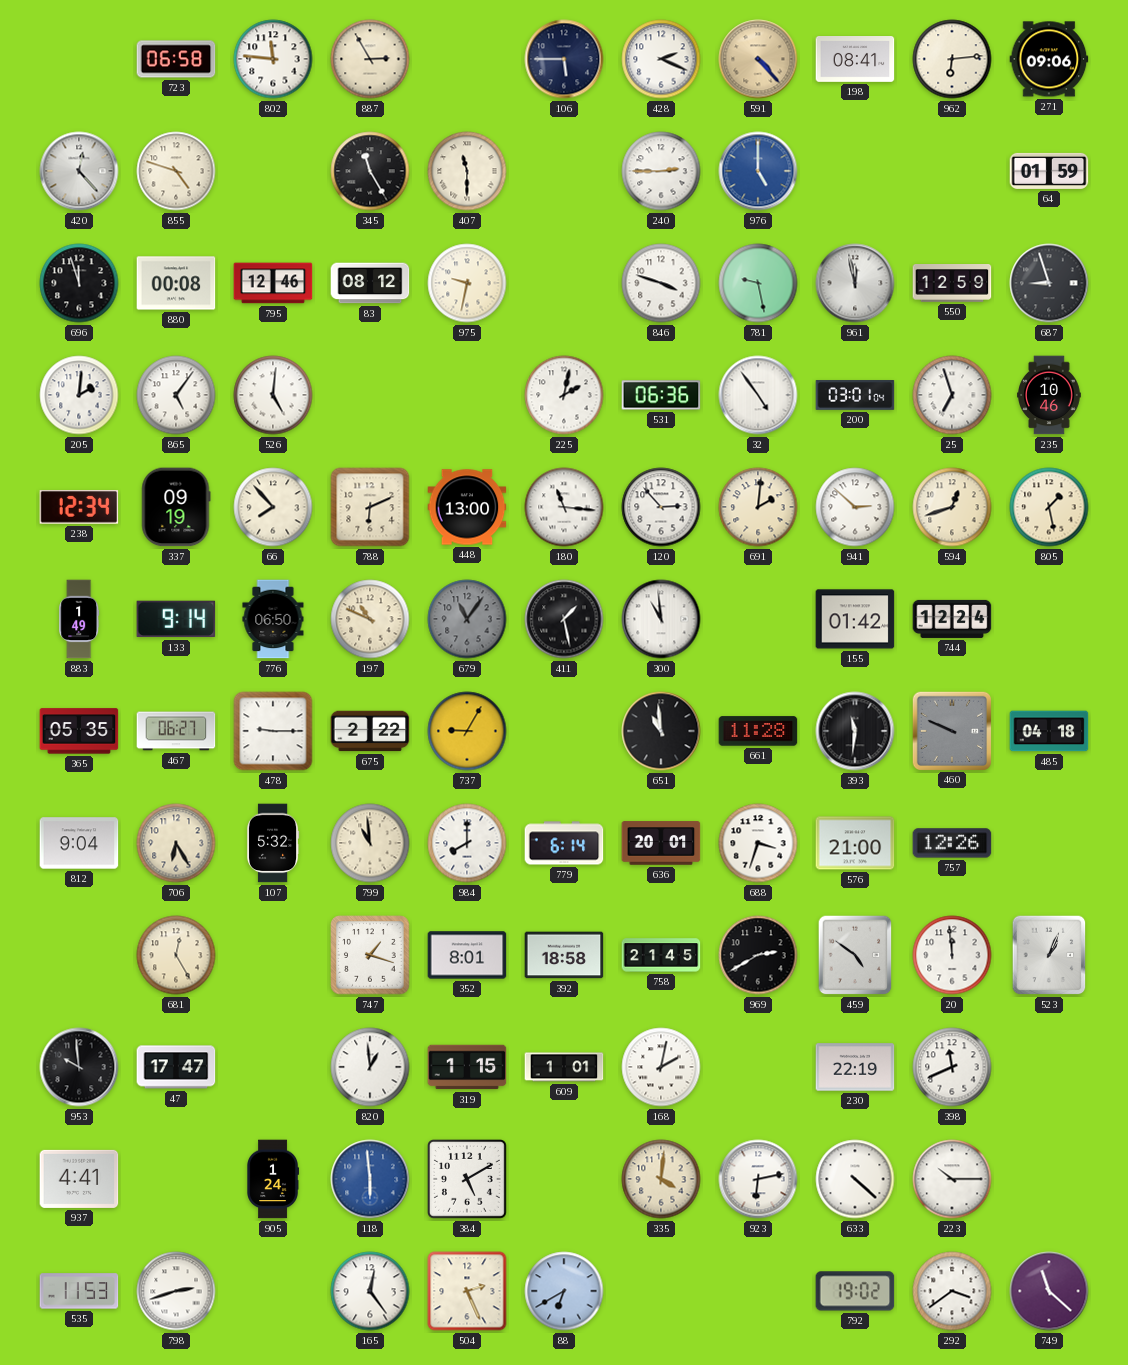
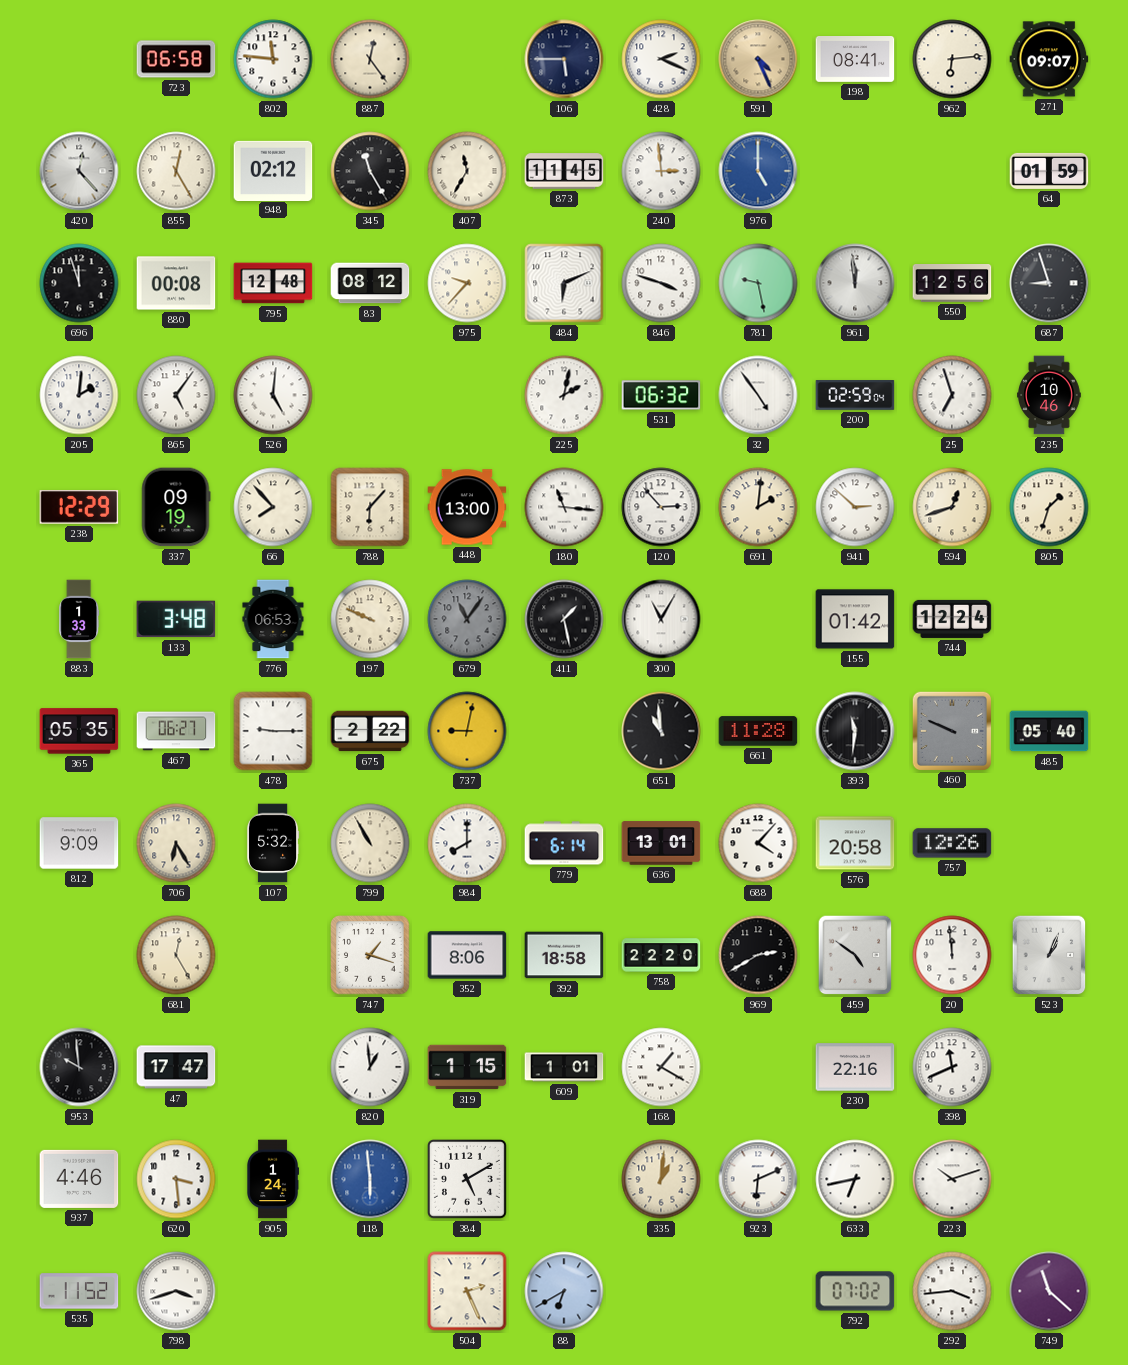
887: 2:55 -> 12:24 (370, 59)
591: 4:23 -> 4:26 (758, 59)
271: 09:06 -> 09:07 (1049, 59)
855: 4:48 -> 12:25 (176, 171)
948: none -> 02:12 (273, 170)
407: 11:30 -> 11:35 (467, 171)
873: none -> 11:45 (564, 171)
240: 2:45 -> 2:59 (661, 171)
795: 12:46 -> 12:48 (273, 283)
975: 9:32 -> 9:37 (467, 283)
484: none -> 6:11 (564, 283)
961: 11:58 -> 11:59 (855, 283)
550: 12:59 -> 12:56 (952, 283)
531: 06:36 -> 06:32 (661, 395)
200: 03:01 -> 02:59 (855, 395)
238: 12:34 -> 12:29 (79, 507)
788: 6:11 -> 6:07 (370, 507)
805: 1:28 -> 1:33 (1049, 507)
883: 1:49 -> 1:33 (79, 619)
133: 9:14 -> 3:48 (176, 619)
776: 06:50 -> 06:53 (273, 619)
197: 10:49 -> 9:49 (370, 619)
300: 10:59 -> 11:05 (661, 619)
737: 9:05 -> 9:02 (467, 731)
485: 04:18 -> 05:40 (1049, 731)
812: 9:04 -> 9:09 (79, 843)
799: 10:59 -> 10:55 (370, 843)
636: 20:01 -> 13:01 (661, 843)
688: 3:33 -> 4:07 (758, 843)
576: 21:00 -> 20:58 (855, 843)
352: 8:01 -> 8:06 (467, 955)
758: 21:45 -> 22:20 (661, 955)
168: 2:02 -> 1:20 (661, 1067)
230: 22:19 -> 22:16 (855, 1067)
937: 4:41 -> 4:46 (79, 1179)
620: none -> 3:29 (176, 1179)
335: 4:01 -> 1:01 (661, 1179)
923: 6:13 -> 6:11 (758, 1179)
633: 4:22 -> 6:43 (855, 1179)
223: 10:15 -> 10:12 (952, 1179)
535: 11:53 -> 11:52 (79, 1291)
798: 2:42 -> 3:42 (176, 1291)
165: 12:24 -> none (370, 1291)
792: 19:02 -> 07:02 (855, 1291)
292: 3:39 -> 3:44 (952, 1291)
